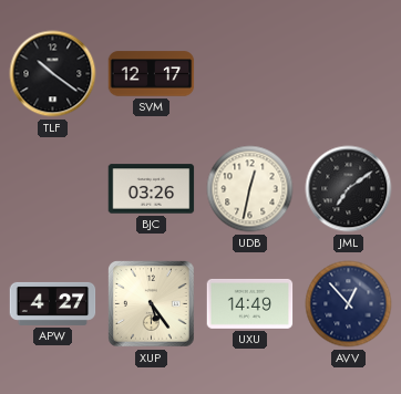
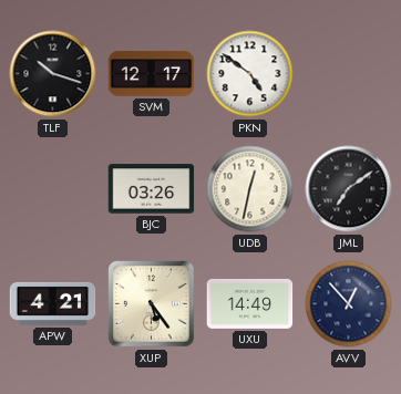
TLF: 10:21 -> 10:18 (53, 74)
PKN: none -> 4:51 (250, 74)
APW: 4:27 -> 4:21 (53, 303)
